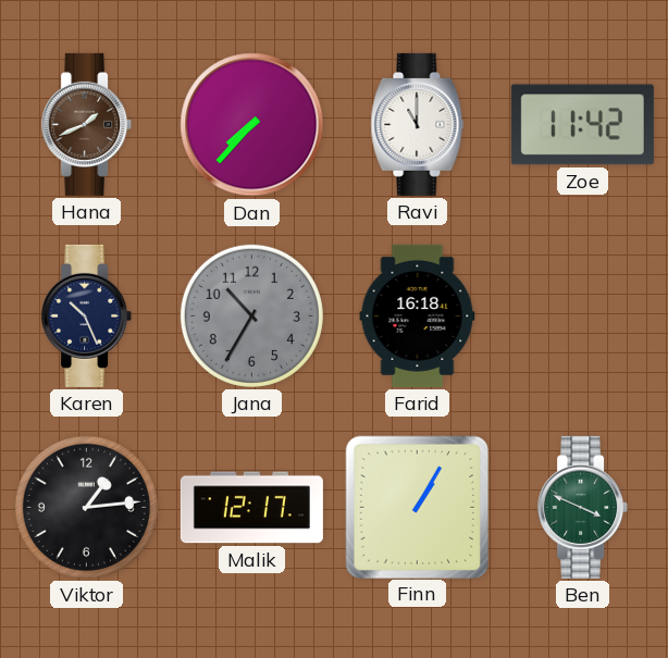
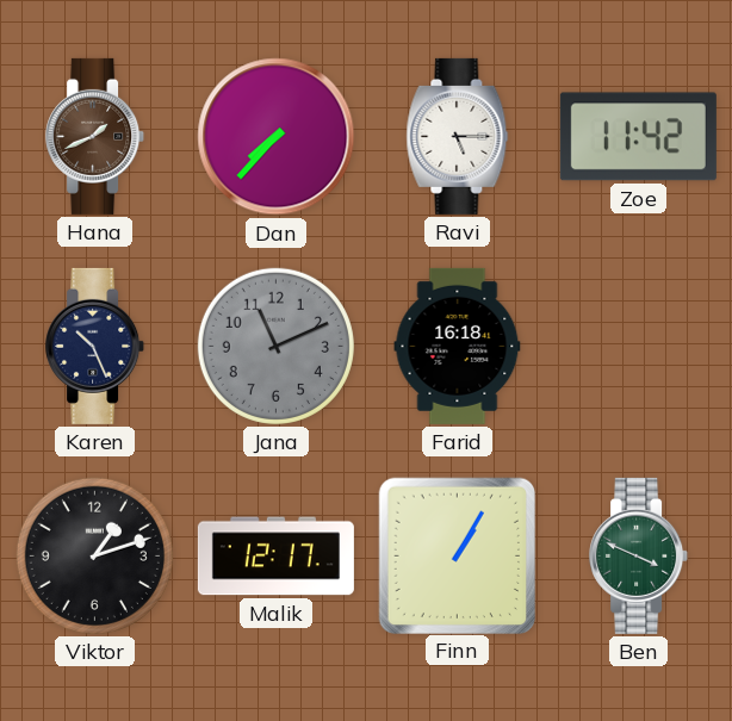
Ravi: 11:00 -> 5:15 (458, 136)
Jana: 10:35 -> 11:11 (275, 346)
Viktor: 1:14 -> 1:12 (94, 555)
